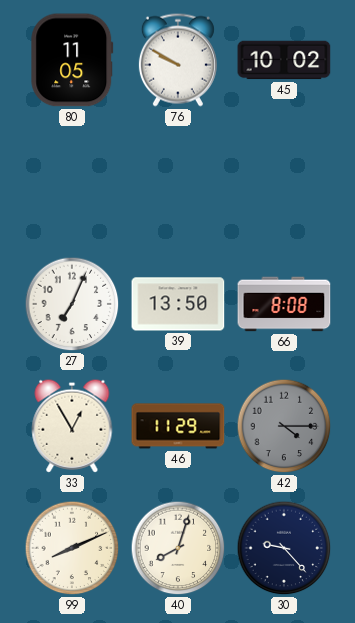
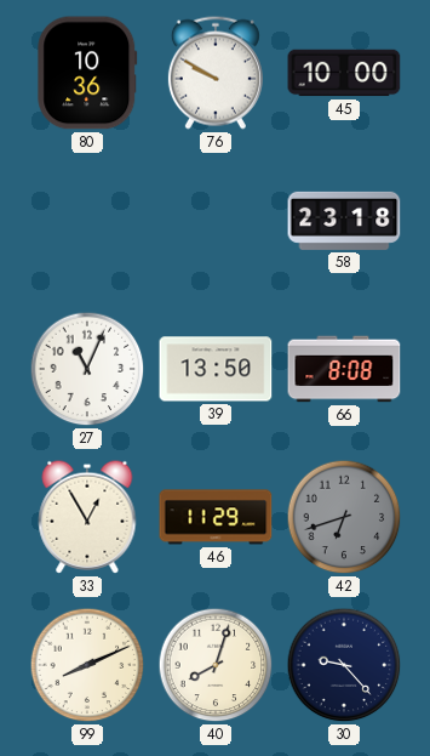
80: 11:05 -> 10:36 (87, 73)
45: 10:02 -> 10:00 (344, 73)
58: none -> 23:18 (344, 221)
27: 7:04 -> 11:04 (87, 369)
42: 4:15 -> 6:42 (344, 517)
